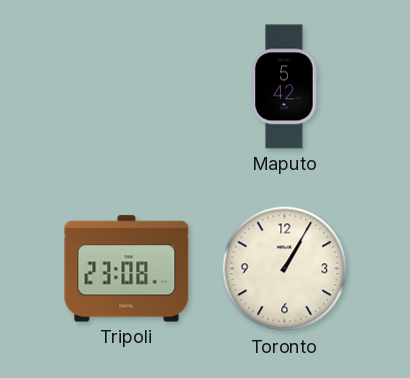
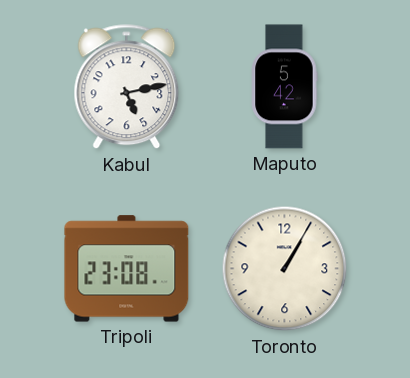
Kabul: none -> 5:13 (127, 87)
